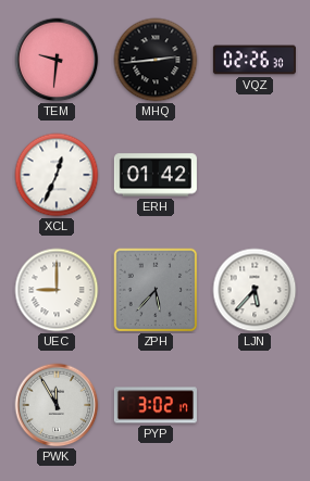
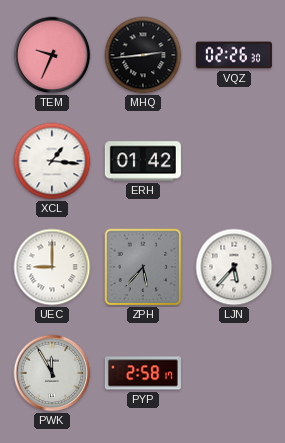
TEM: 9:31 -> 9:34 (52, 55)
XCL: 12:34 -> 1:16 (52, 161)
PYP: 3:02 -> 2:58 (143, 373)
